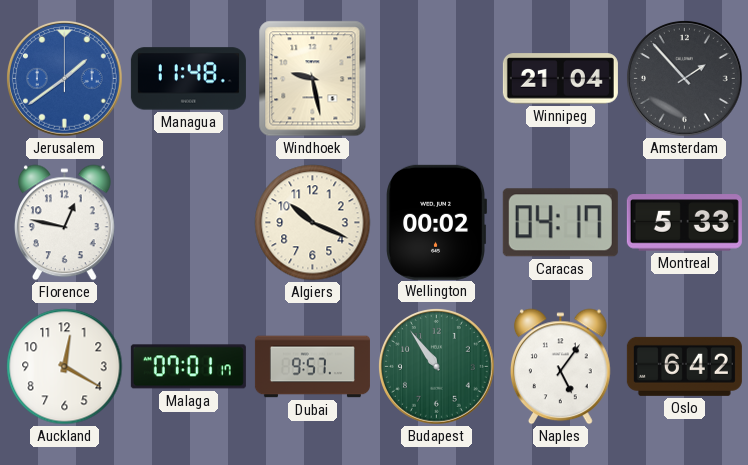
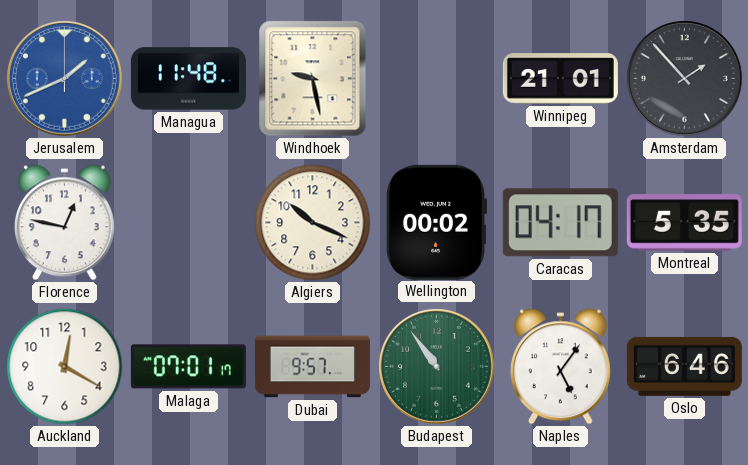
Jerusalem: 1:39 -> 1:41 (64, 78)
Winnipeg: 21:04 -> 21:01 (560, 79)
Montreal: 5:33 -> 5:35 (684, 223)
Oslo: 6:42 -> 6:46 (684, 366)
